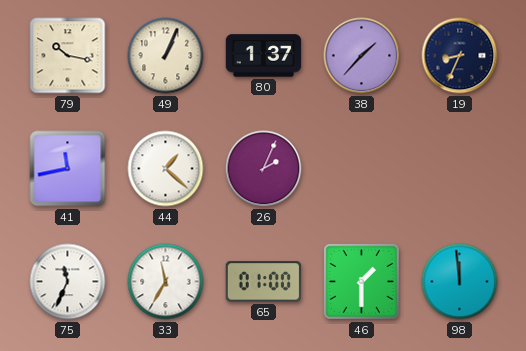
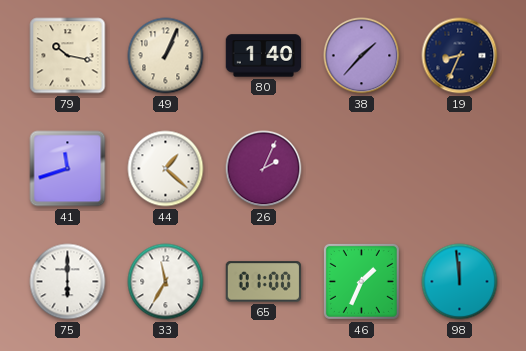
80: 1:37 -> 1:40 (264, 56)
41: 11:43 -> 11:42 (68, 169)
75: 11:34 -> 6:00 (68, 282)
46: 1:30 -> 1:34 (361, 281)
